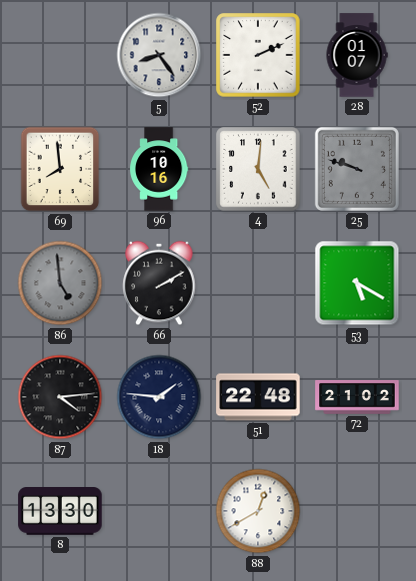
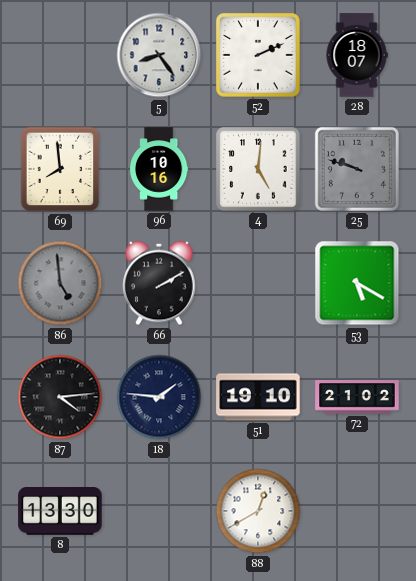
28: 01:07 -> 18:07 (357, 55)
51: 22:48 -> 19:10 (258, 397)
